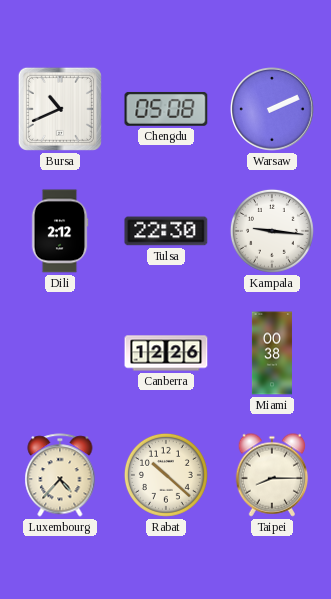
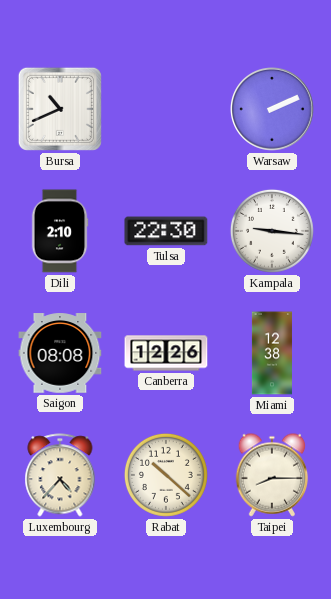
Chengdu: 05:08 -> none (166, 109)
Dili: 2:12 -> 2:10 (60, 231)
Saigon: none -> 08:08 (60, 353)
Miami: 00:38 -> 12:38 (272, 353)
